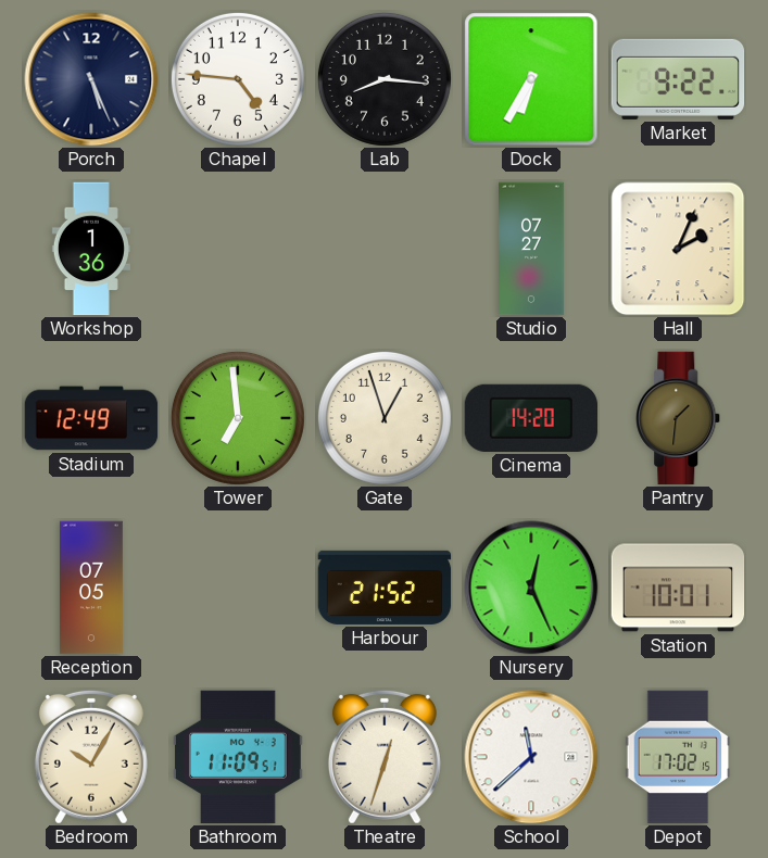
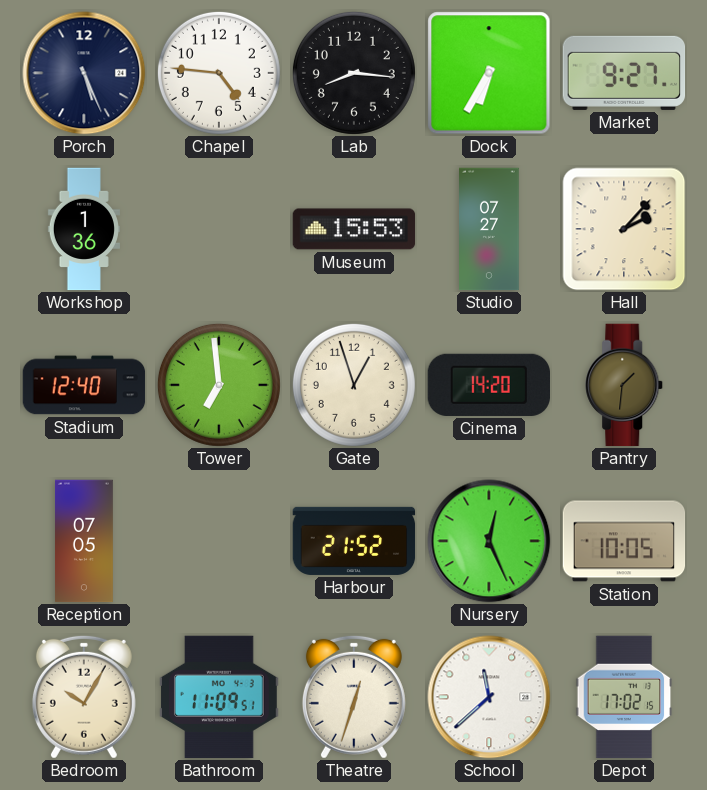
Market: 9:22 -> 9:27 (624, 73)
Museum: none -> 15:53 (354, 229)
Hall: 2:04 -> 2:07 (624, 229)
Stadium: 12:49 -> 12:40 (84, 385)
Station: 10:01 -> 10:05 (624, 541)
